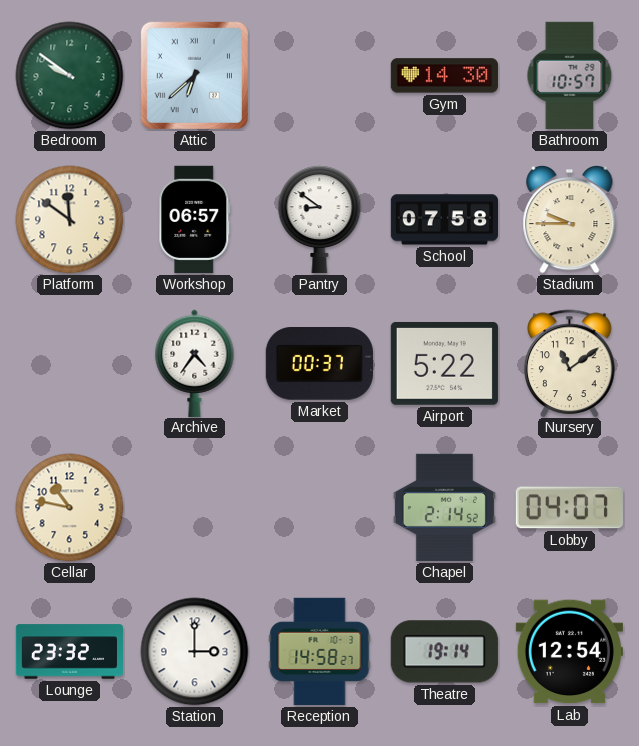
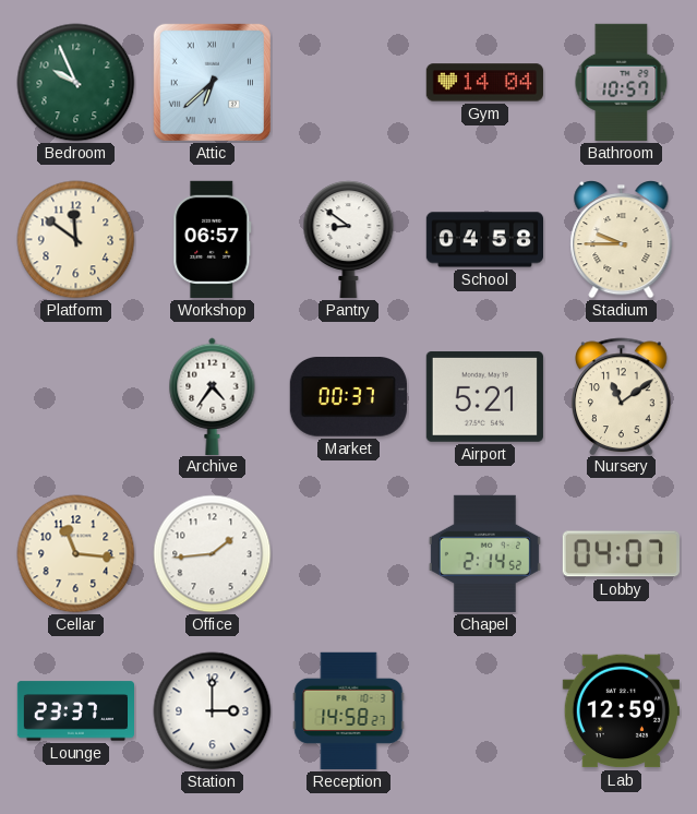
Bedroom: 9:51 -> 9:56 (76, 83)
Gym: 14:30 -> 14:04 (484, 83)
School: 07:58 -> 04:58 (484, 240)
Airport: 5:22 -> 5:21 (484, 396)
Cellar: 10:47 -> 11:16 (76, 554)
Office: none -> 1:44 (213, 554)
Lounge: 23:32 -> 23:37 (76, 711)
Theatre: 19:14 -> none (444, 652)
Lab: 12:54 -> 12:59 (621, 711)
